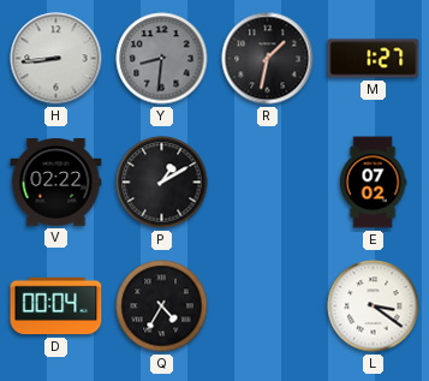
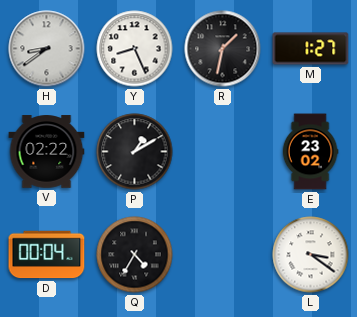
H: 8:44 -> 8:39 (47, 49)
Y: 8:31 -> 8:26 (135, 49)
Y dial: grey -> white (135, 49)
E: 07:02 -> 23:02 (310, 152)
